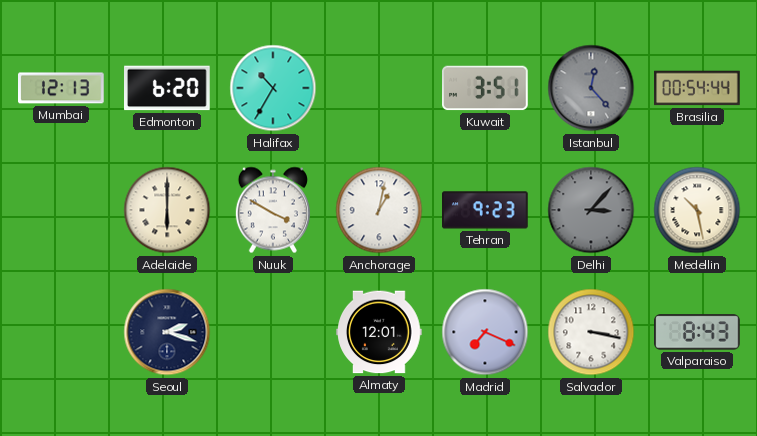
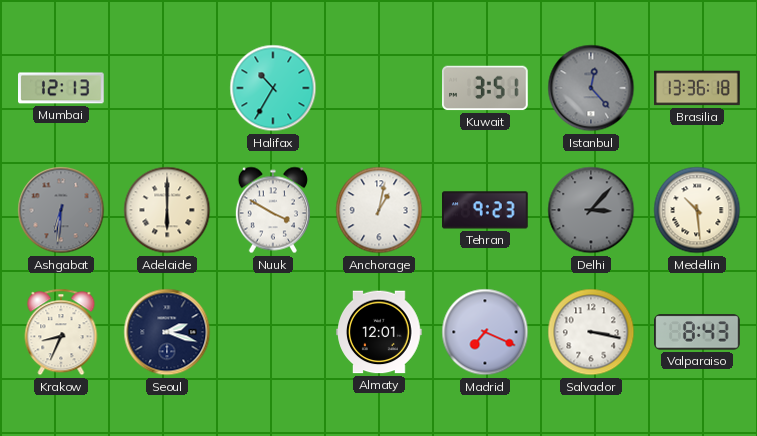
Edmonton: 6:20 -> none (168, 88)
Brasilia: 00:54 -> 13:36 (697, 88)
Ashgabat: none -> 6:31 (61, 210)
Medellin: 10:28 -> 10:29 (697, 210)
Krakow: none -> 8:34 (61, 332)
